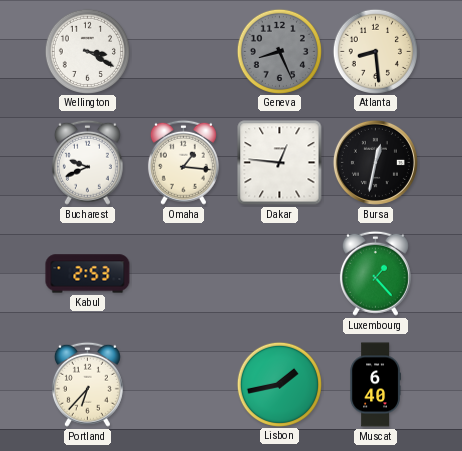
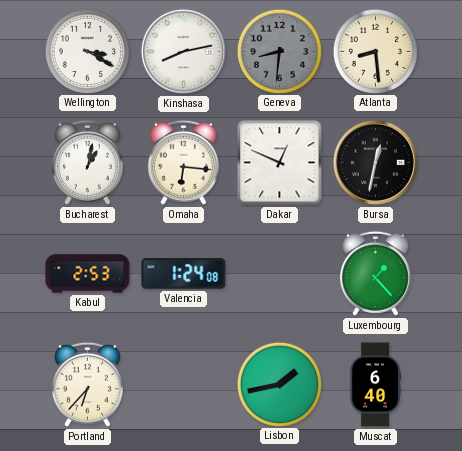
Kinshasa: none -> 8:13 (183, 51)
Geneva: 8:26 -> 8:31 (279, 51)
Bucharest: 9:41 -> 1:02 (87, 162)
Omaha: 1:16 -> 6:16 (183, 162)
Dakar: 12:46 -> 12:49 (280, 163)
Valencia: none -> 1:24 (184, 274)
